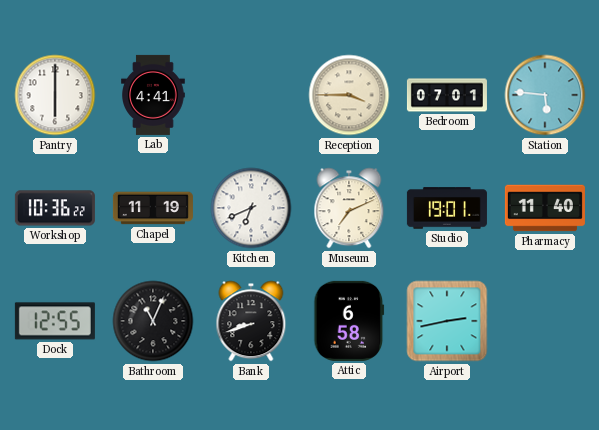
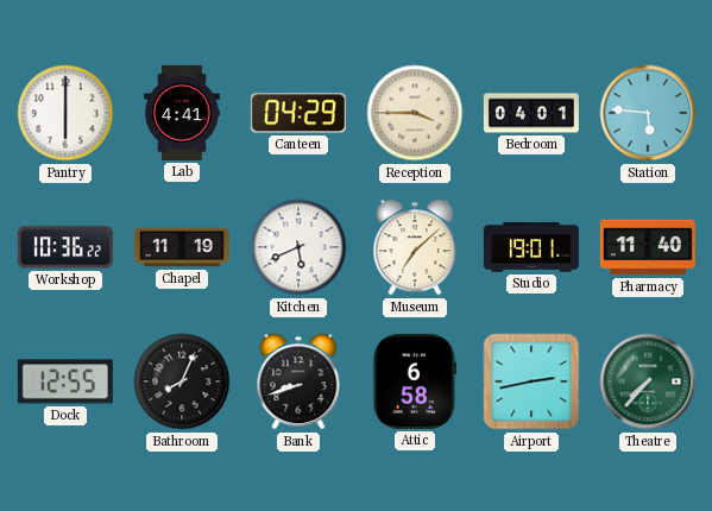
Canteen: none -> 04:29 (298, 113)
Bedroom: 07:01 -> 04:01 (531, 113)
Kitchen: 6:41 -> 5:41 (298, 247)
Museum: 7:11 -> 7:08 (415, 247)
Bathroom: 11:04 -> 8:04 (182, 381)
Theatre: none -> 7:37 (648, 381)
